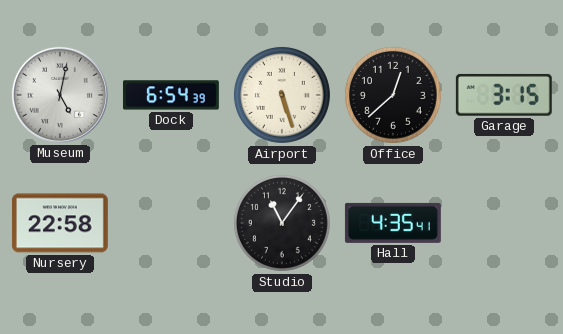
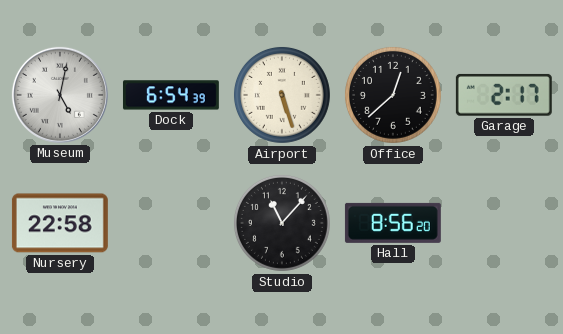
Garage: 3:15 -> 2:17 (504, 95)
Studio: 11:06 -> 11:07 (282, 223)
Hall: 4:35 -> 8:56 (393, 223)
